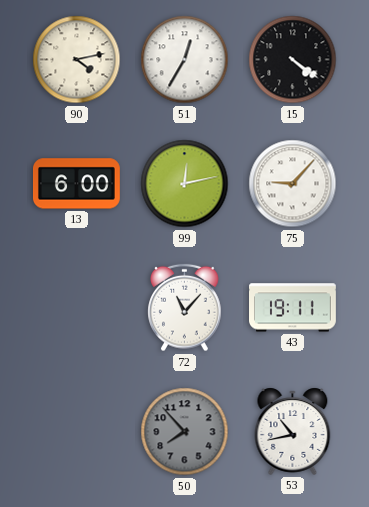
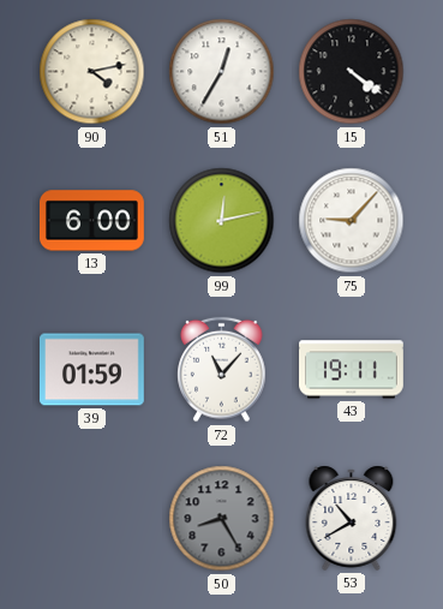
39: none -> 01:59 (91, 370)
50: 7:53 -> 8:25 (222, 519)
53: 10:43 -> 10:40 (352, 518)
